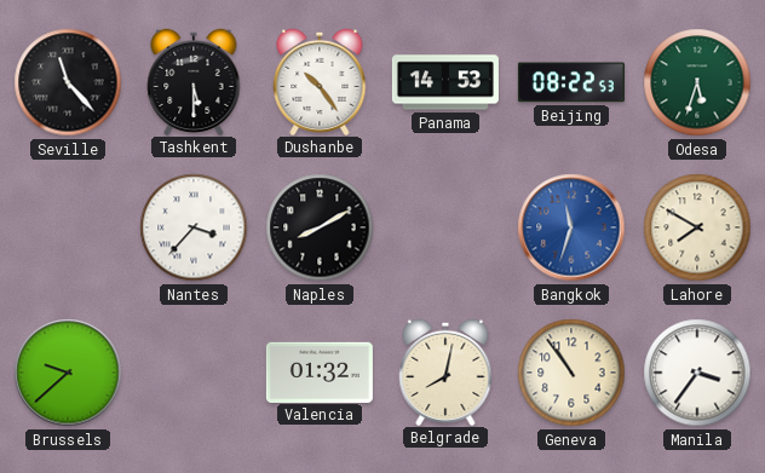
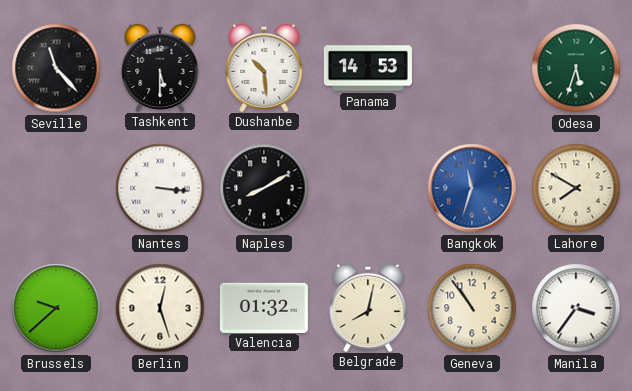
Dushanbe: 10:24 -> 10:29 (264, 67)
Beijing: 08:22 -> none (571, 82)
Nantes: 3:37 -> 3:16 (160, 188)
Berlin: none -> 12:27 (160, 308)
